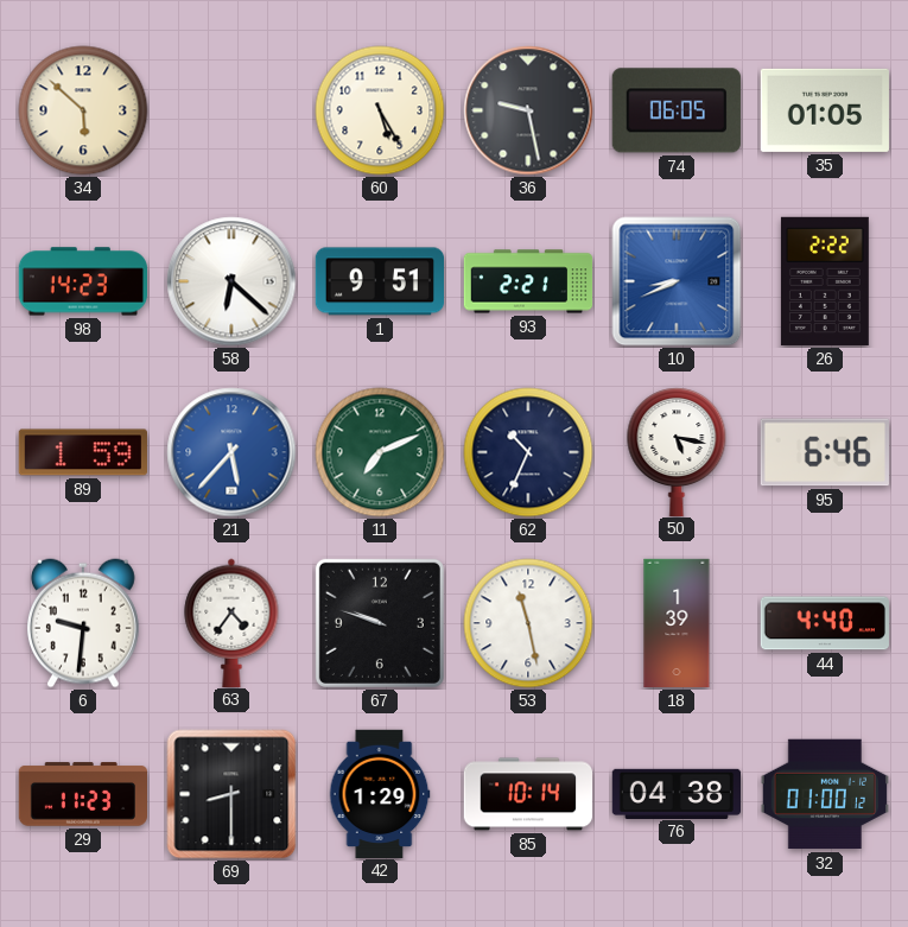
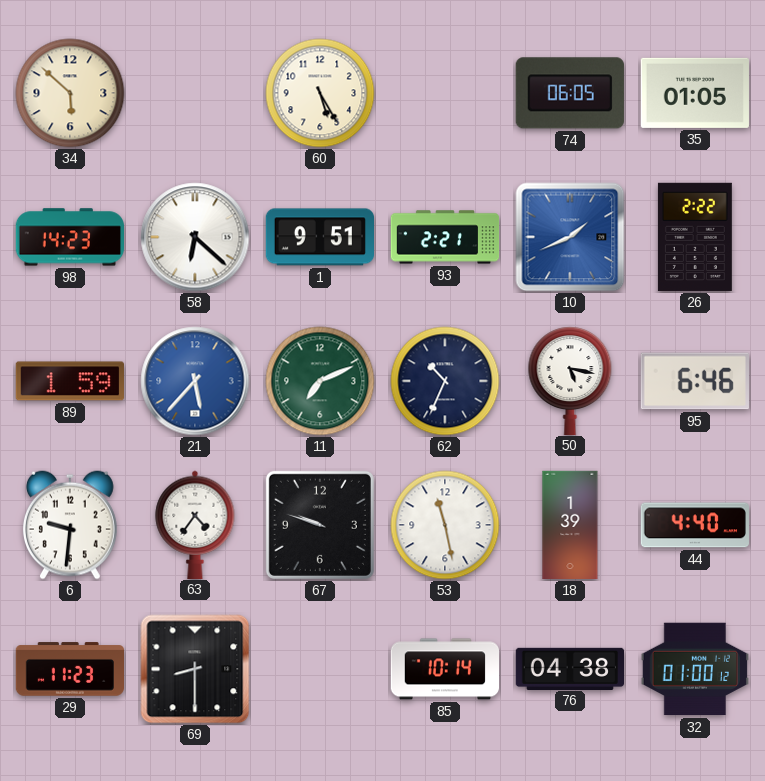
36: 9:28 -> none (528, 110)
10: 8:41 -> 1:41 (570, 237)
42: 1:29 -> none (380, 793)
